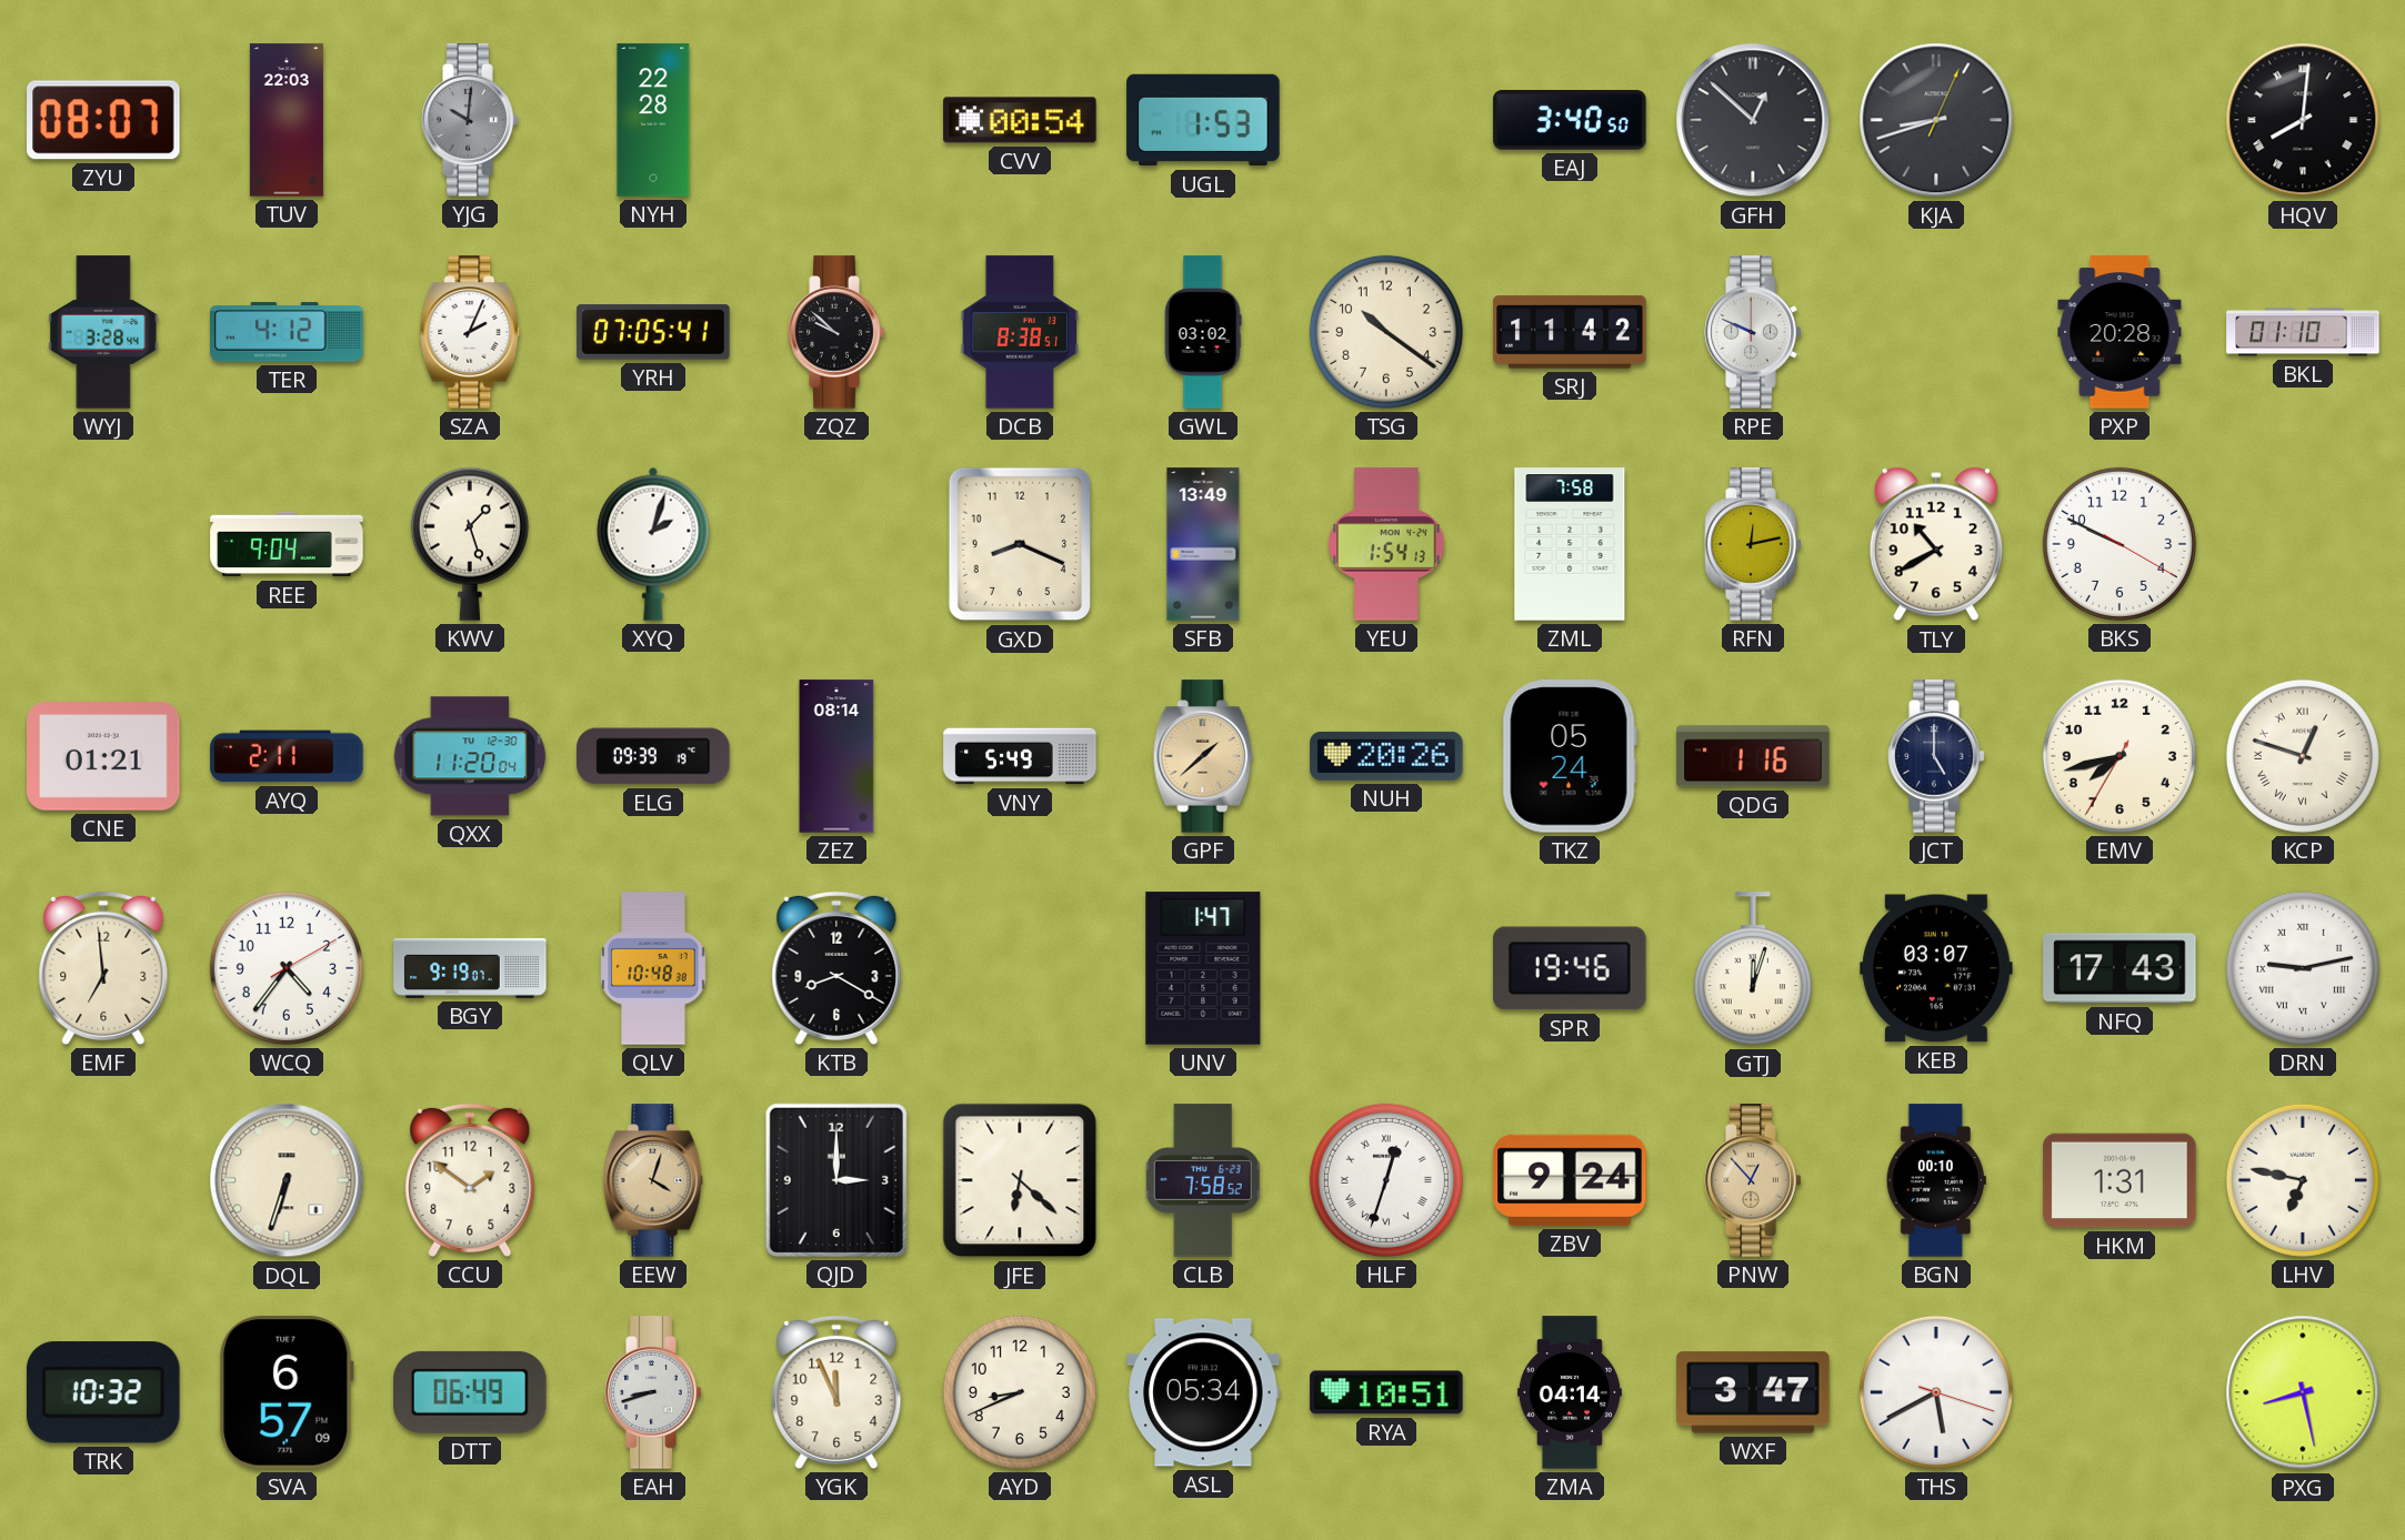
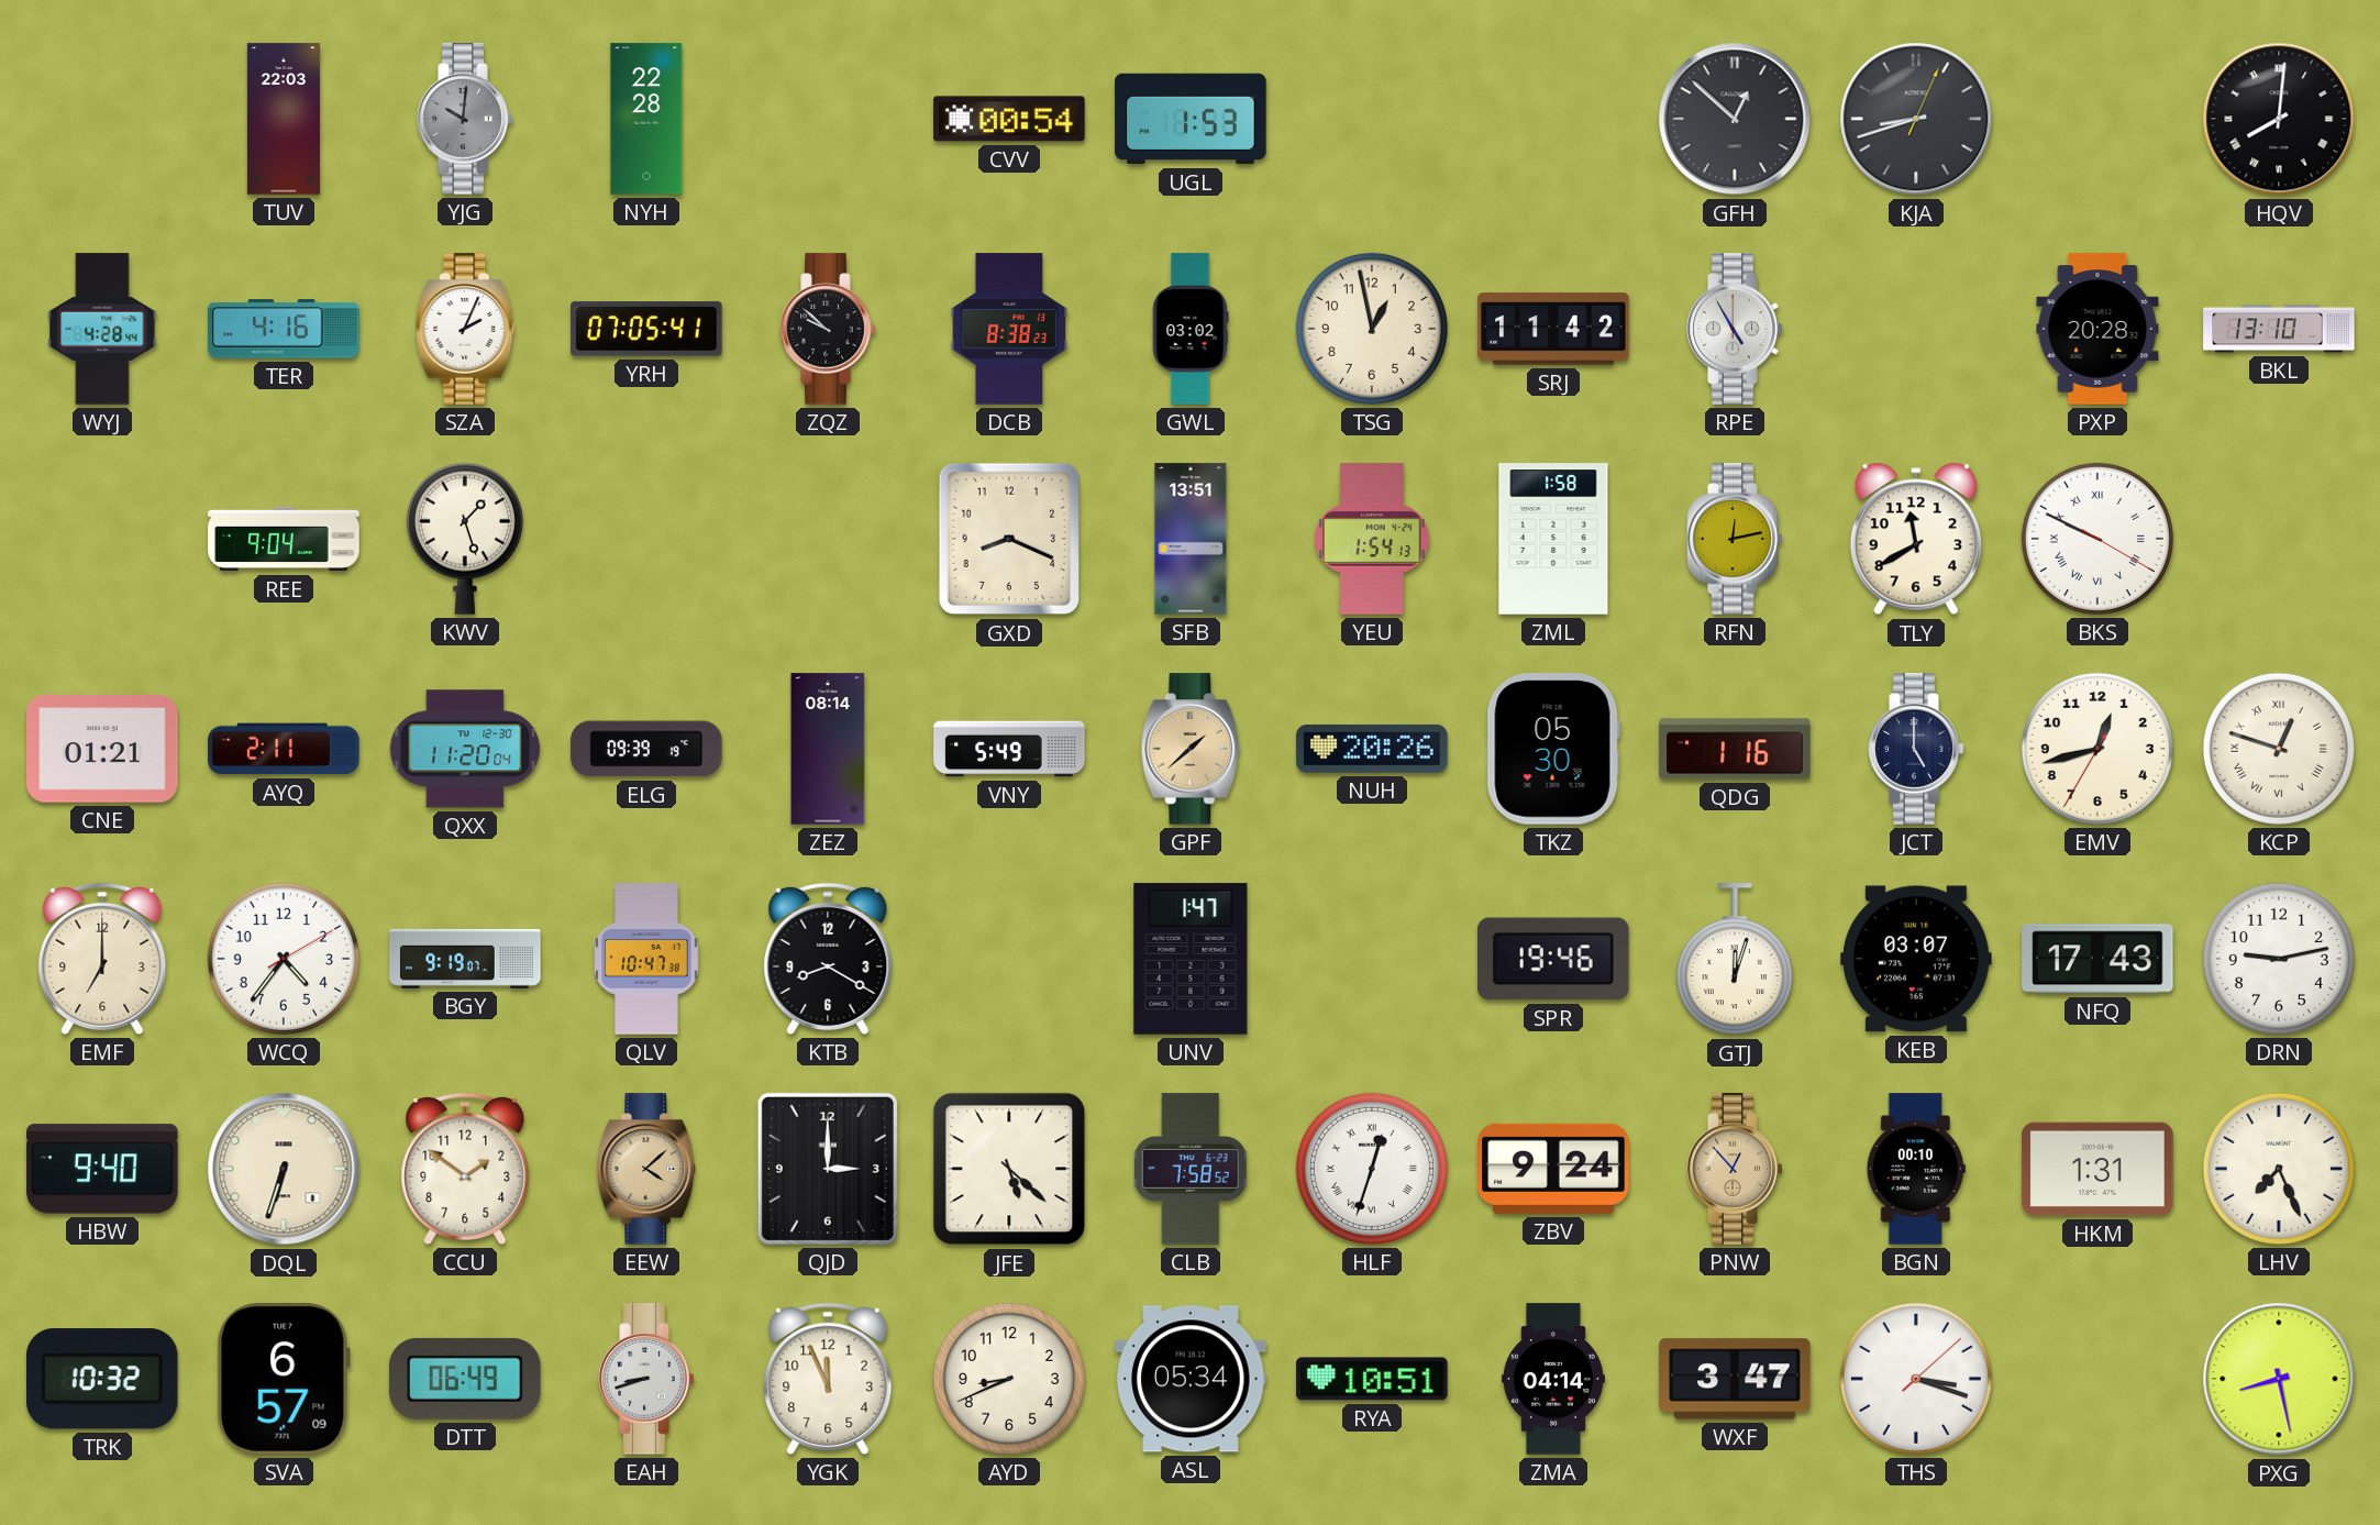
ZYU: 08:07 -> none (103, 120)
EAJ: 3:40 -> none (1570, 121)
WYJ: 3:28 -> 4:28 (102, 329)
TER: 4:12 -> 4:16 (284, 329)
DCB: 8:38:51 -> 8:38:23 (1009, 329)
TSG: 10:21 -> 12:58 (1372, 329)
RPE: 9:49 -> 4:55 (1735, 329)
BKL: 01:10 -> 13:10 (2279, 329)
XYQ: 2:03 -> none (653, 544)
SFB: 13:49 -> 13:51 (1191, 539)
ZML: 7:58 -> 1:58 (1553, 539)
TLY: 10:40 -> 11:40 (1916, 539)
BKS numerals: Arabic -> Roman (2097, 539)
TKZ: 05:24 -> 05:30 (1553, 749)
EMV: 7:42 -> 12:42 (2097, 749)
EMF: 6:59 -> 7:00 (102, 959)
QLV: 10:48 -> 10:47 (646, 959)
DRN numerals: Roman -> Arabic (2279, 959)
HBW: none -> 9:40 (102, 1169)
EEW: 4:03 -> 4:08 (646, 1169)
JFE: 6:22 -> 5:22 (1009, 1169)
LHV: 6:47 -> 7:26 (2279, 1169)
THS: 5:40 -> 3:18 (1916, 1379)
